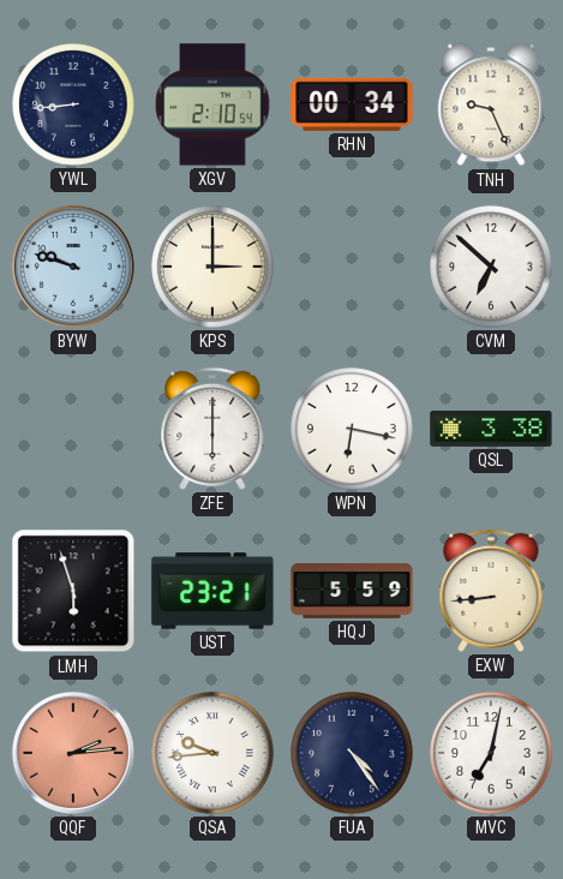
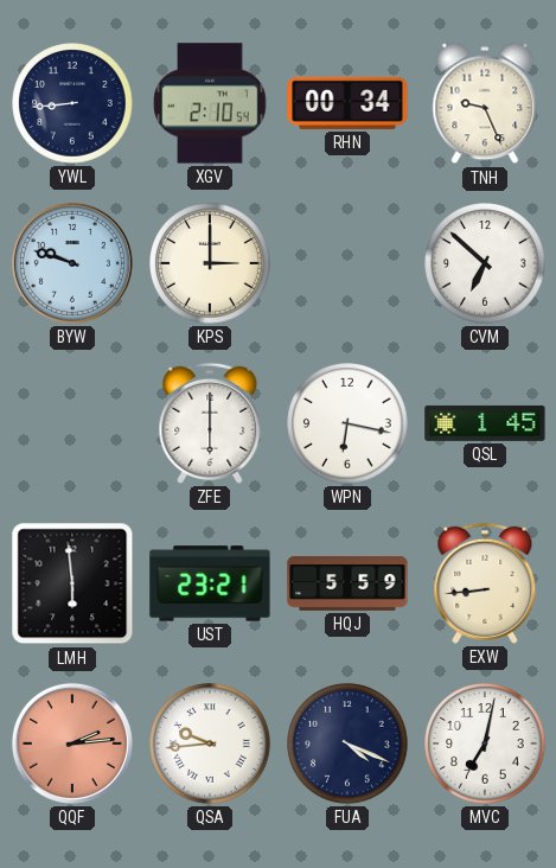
QSL: 3:38 -> 1:45 (485, 423)
LMH: 5:57 -> 5:59 (72, 583)
FUA: 4:24 -> 4:19 (347, 743)
